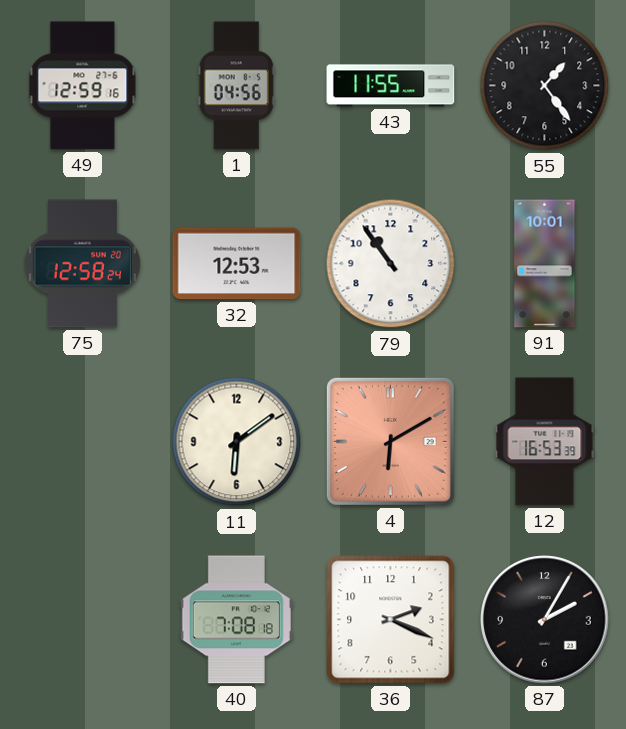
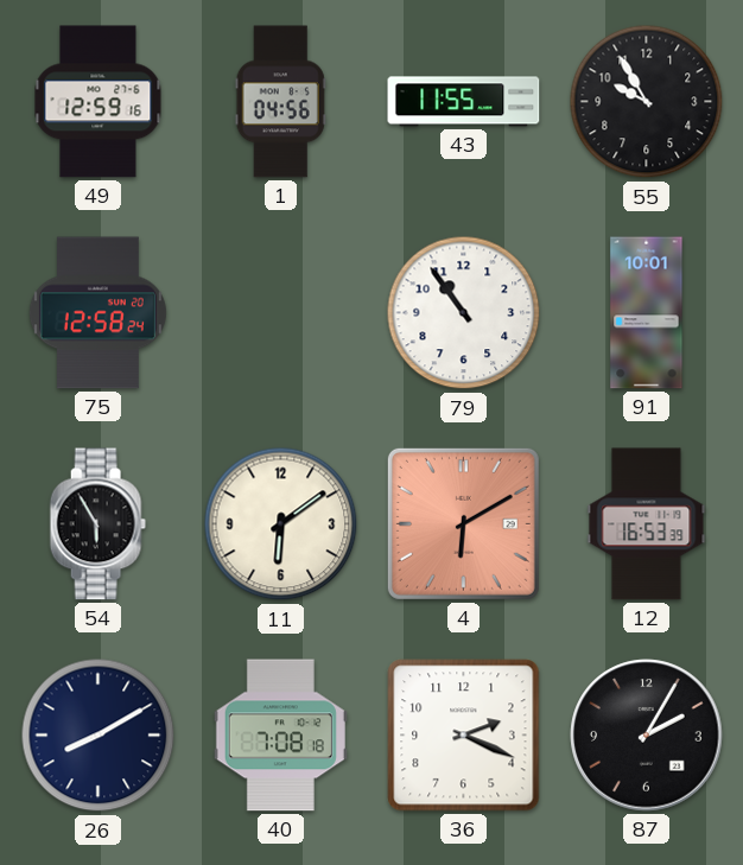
55: 1:24 -> 9:55 (647, 102)
32: 12:53 -> none (237, 264)
54: none -> 5:55 (97, 524)
26: none -> 8:10 (99, 736)
